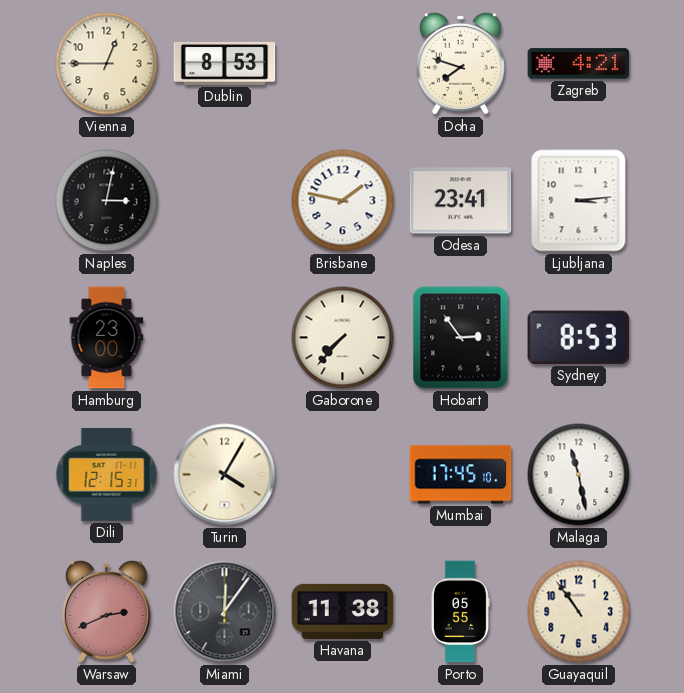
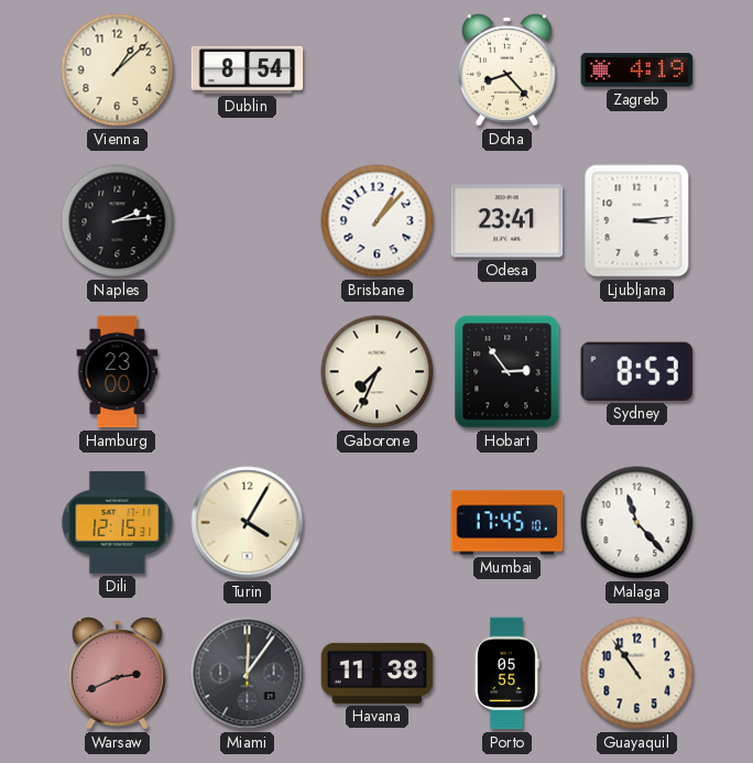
Vienna: 12:45 -> 1:08 (118, 70)
Dublin: 8:53 -> 8:54 (248, 69)
Doha: 7:48 -> 8:23 (506, 69)
Zagreb: 4:21 -> 4:19 (637, 70)
Naples: 3:02 -> 2:14 (118, 221)
Brisbane: 1:47 -> 1:07 (378, 221)
Gaborone: 7:37 -> 7:34 (378, 372)
Malaga: 11:28 -> 11:23 (637, 523)
